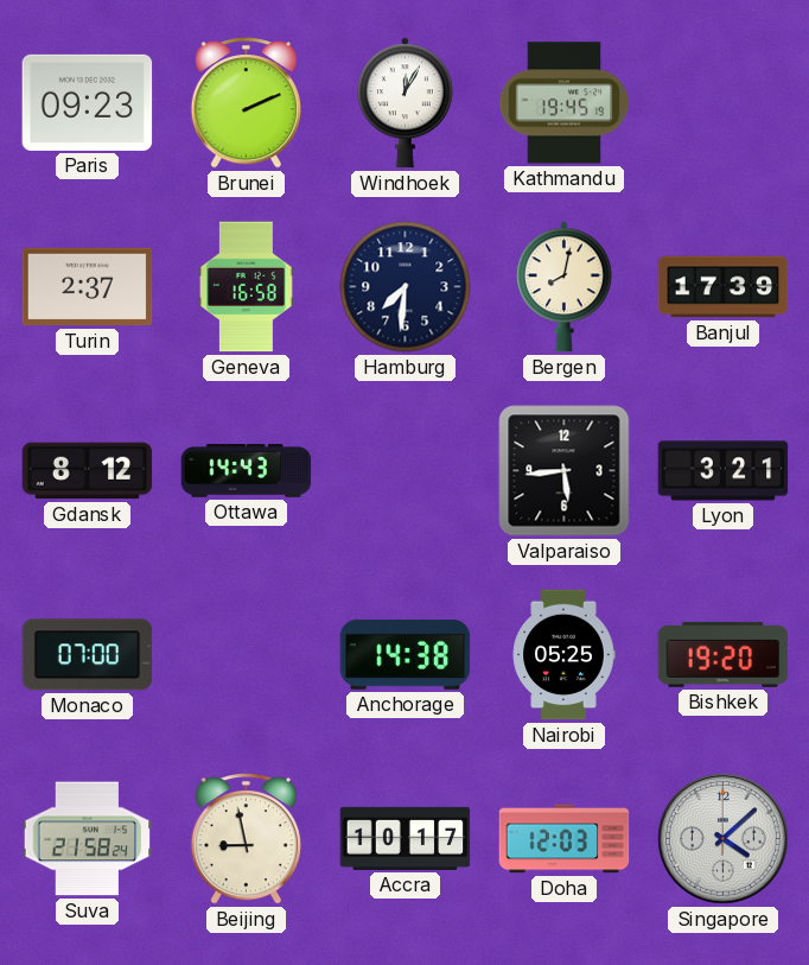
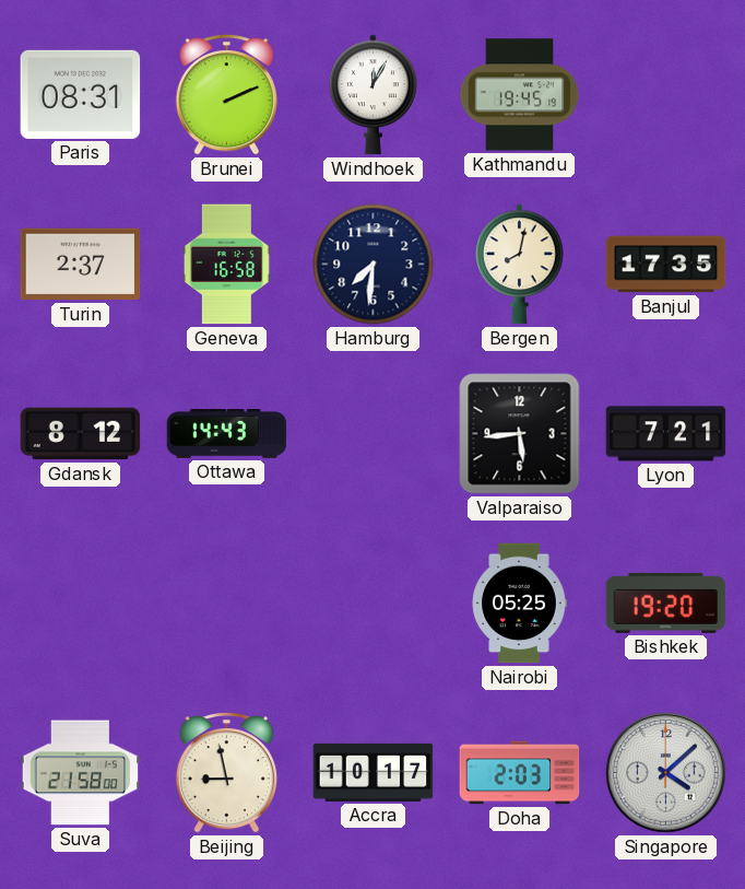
Paris: 09:23 -> 08:31 (81, 94)
Banjul: 17:39 -> 17:35 (666, 265)
Lyon: 3:21 -> 7:21 (666, 434)
Monaco: 07:00 -> none (88, 655)
Anchorage: 14:38 -> none (406, 654)
Suva: 21:58:24 -> 21:58:00 (81, 773)
Doha: 12:03 -> 2:03 (520, 773)
